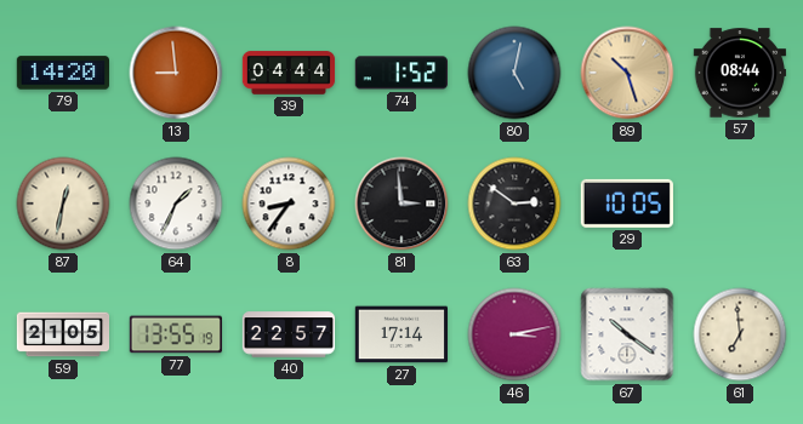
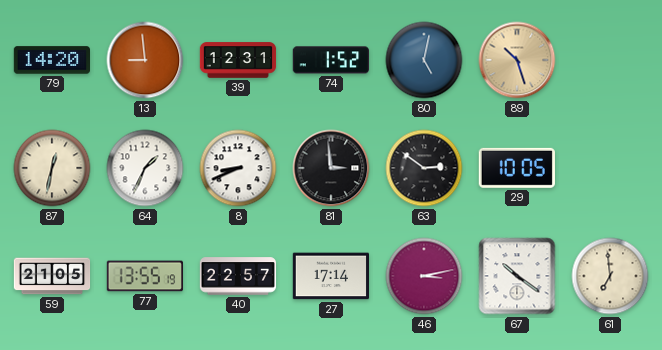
39: 04:44 -> 12:31 (238, 60)
57: 08:44 -> none (740, 73)
8: 8:36 -> 8:41 (238, 168)
